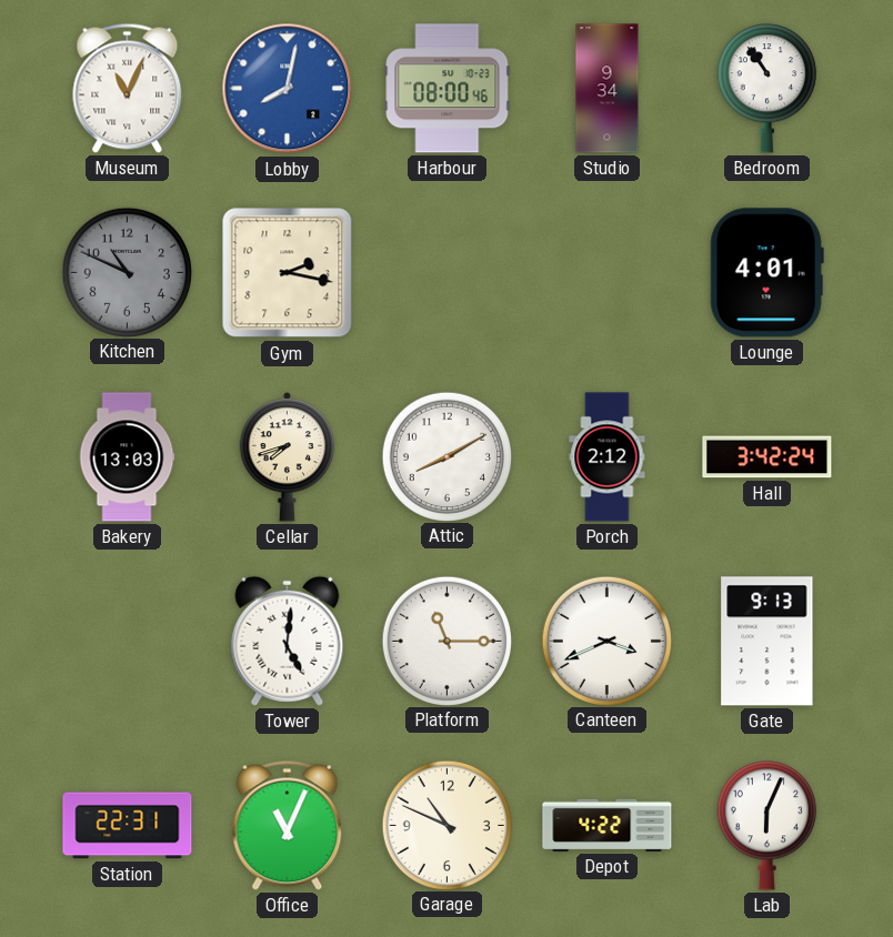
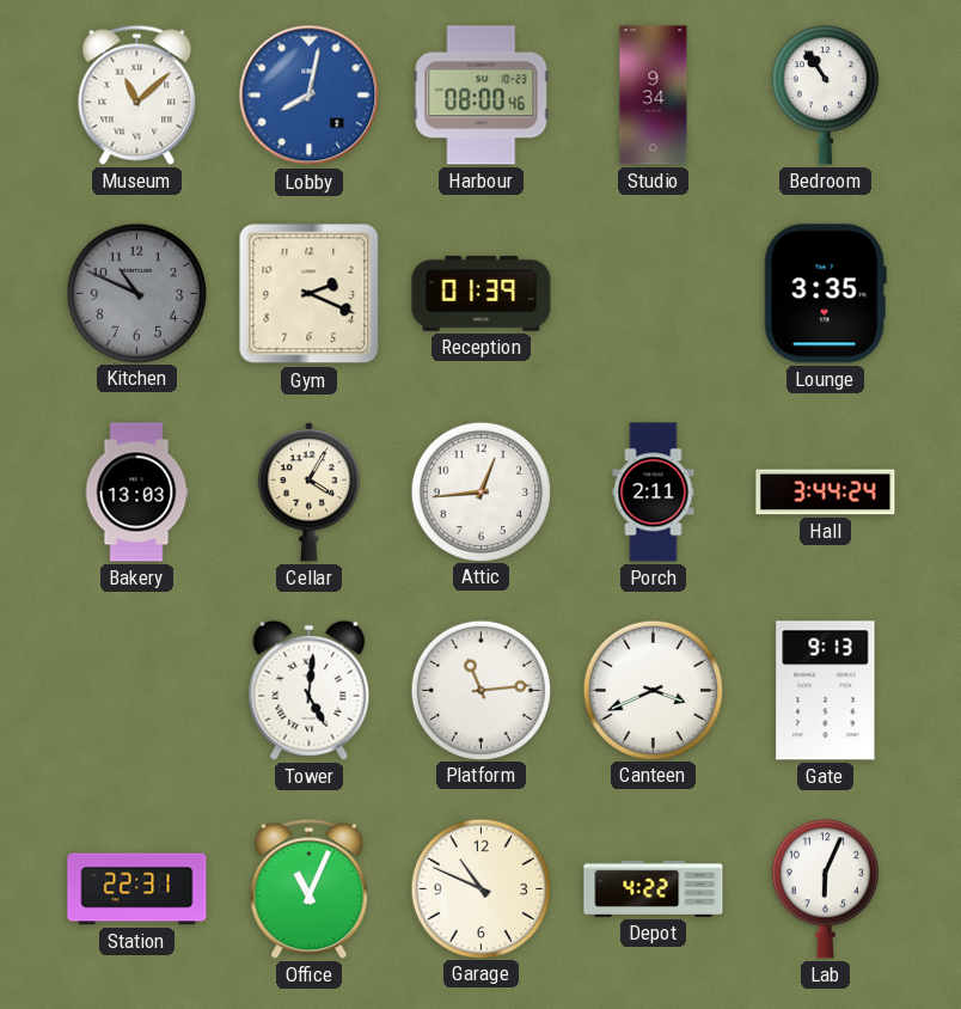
Museum: 11:04 -> 11:08 (137, 94)
Gym: 2:17 -> 2:19 (310, 294)
Reception: none -> 01:39 (482, 293)
Lounge: 4:01 -> 3:35 (825, 294)
Cellar: 7:42 -> 4:05 (310, 493)
Attic: 8:10 -> 12:44 (480, 491)
Porch: 2:12 -> 2:11 (654, 493)
Hall: 3:42 -> 3:44 (826, 493)
Platform: 11:15 -> 11:14 (480, 690)
